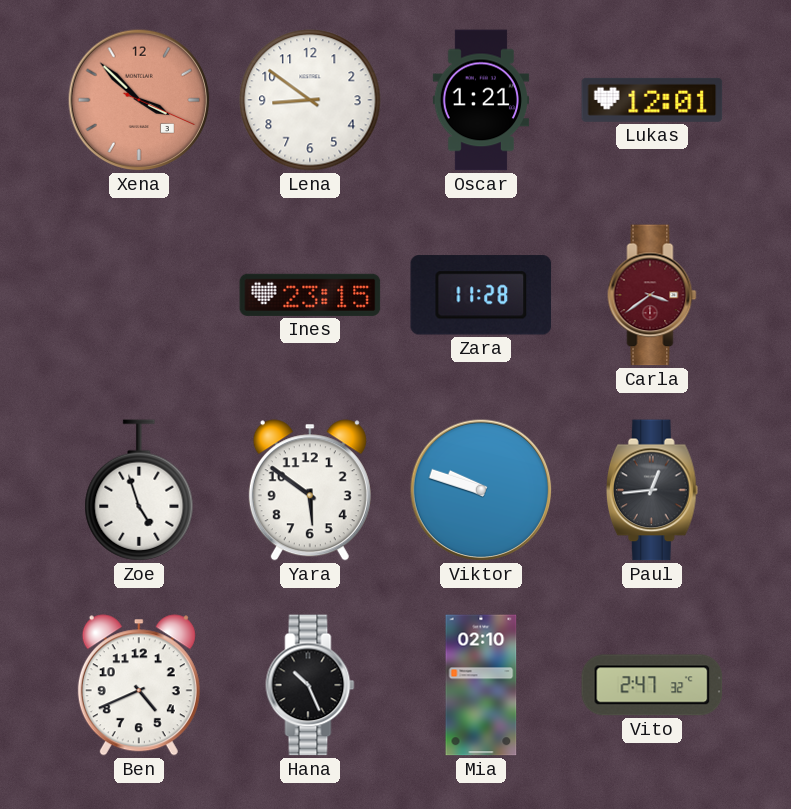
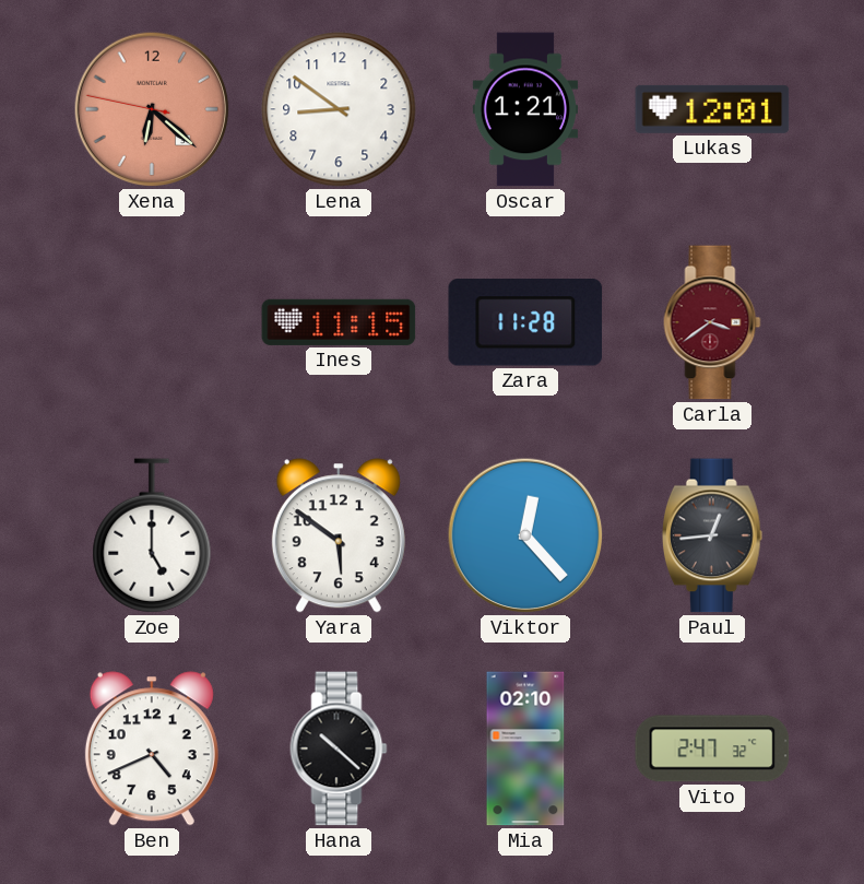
Xena: 3:52 -> 6:21 (152, 109)
Ines: 23:15 -> 11:15 (339, 322)
Zoe: 4:57 -> 5:00 (152, 535)
Viktor: 9:48 -> 12:23 (525, 535)
Hana: 10:26 -> 10:22 (339, 749)
